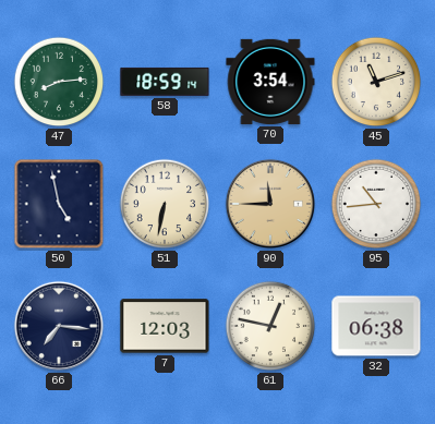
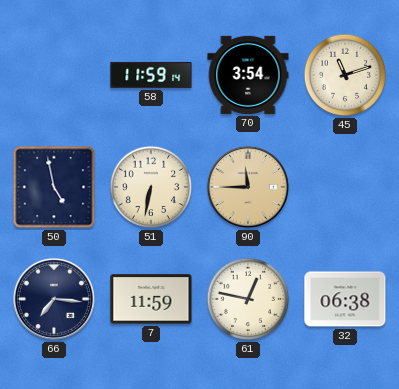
47: 8:14 -> none (59, 82)
58: 18:59 -> 11:59 (151, 75)
95: 10:44 -> none (376, 204)
7: 12:03 -> 11:59 (151, 299)
